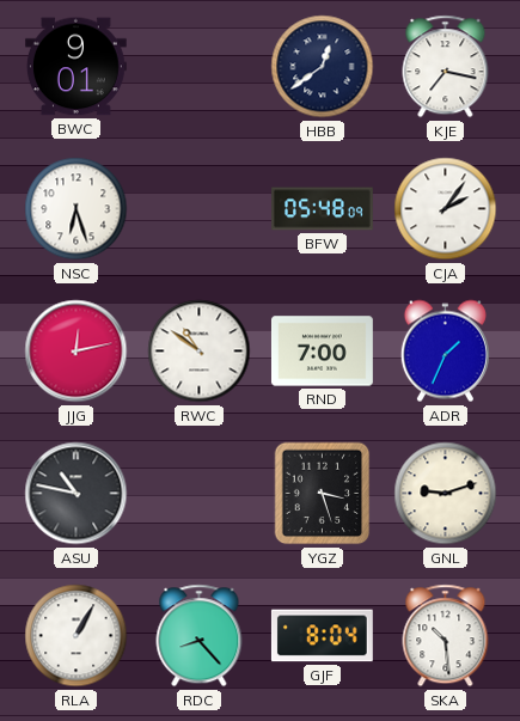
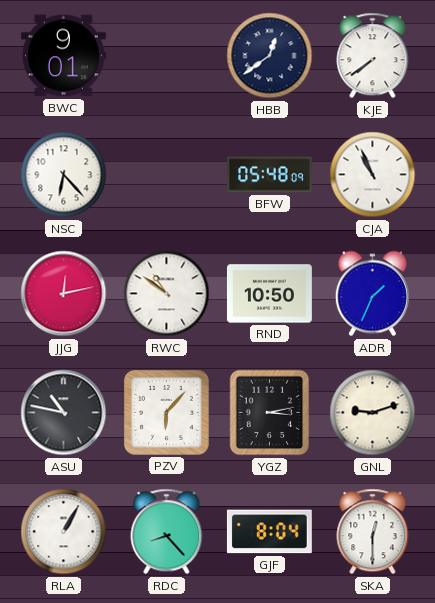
KJE: 7:17 -> 7:39 (373, 56)
NSC: 6:27 -> 6:23 (64, 175)
CJA: 2:06 -> 10:56 (373, 175)
RND: 7:00 -> 10:50 (269, 294)
PZV: none -> 6:07 (166, 412)
YGZ: 3:27 -> 3:13 (270, 413)
SKA: 10:29 -> 12:30 (373, 532)
